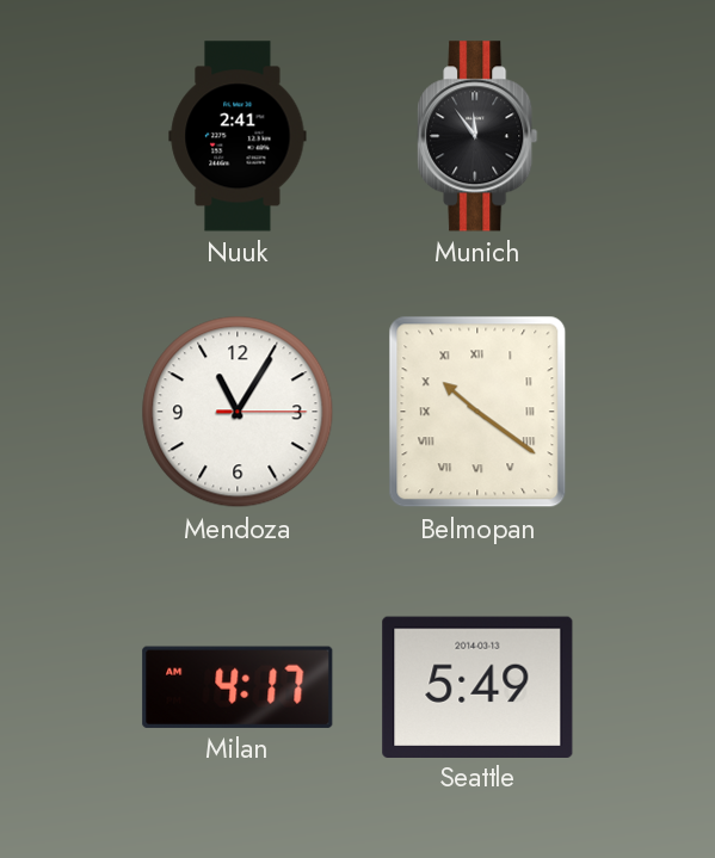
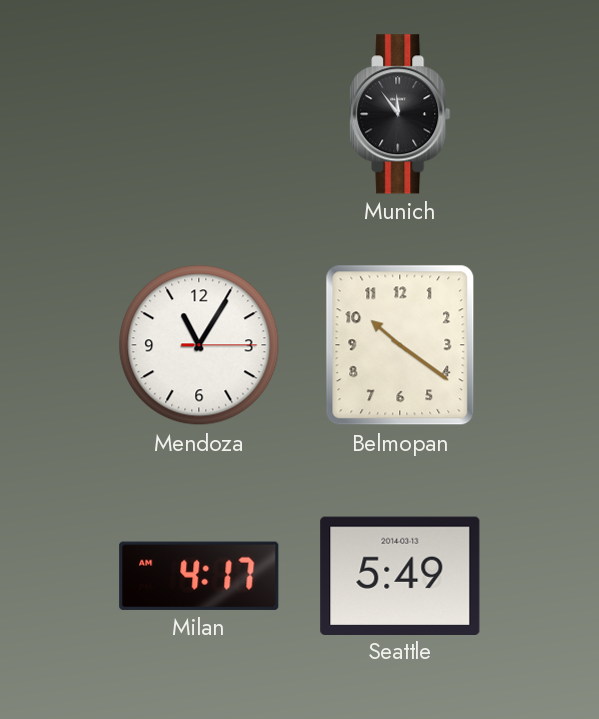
Nuuk: 2:41 -> none (238, 136)
Belmopan numerals: Roman -> Arabic (400, 345)
